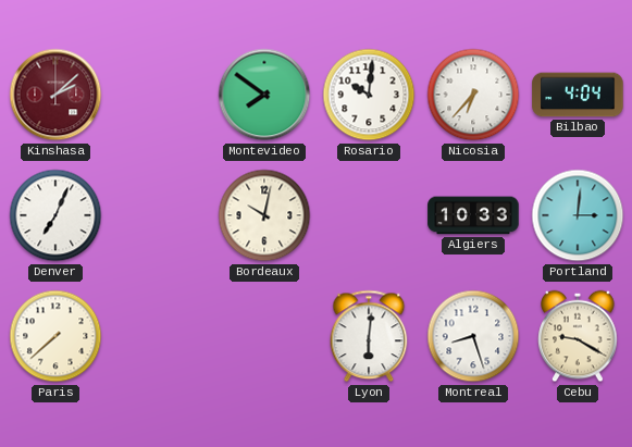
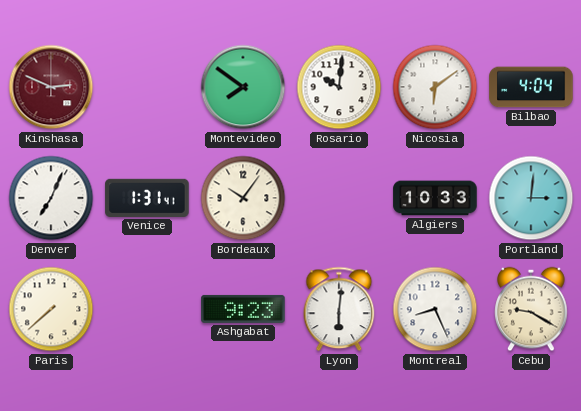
Kinshasa: 2:08 -> 2:49 (51, 87)
Nicosia: 6:37 -> 6:09 (435, 87)
Venice: none -> 1:31 (147, 198)
Bordeaux: 10:02 -> 10:06 (243, 198)
Ashgabat: none -> 9:23 (243, 309)
Montreal: 8:27 -> 8:26 (435, 309)
